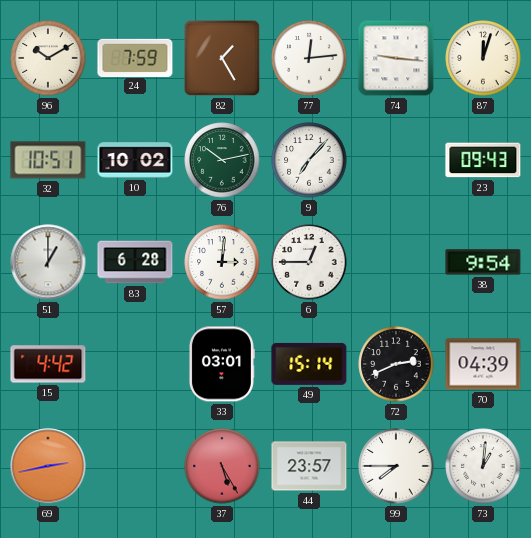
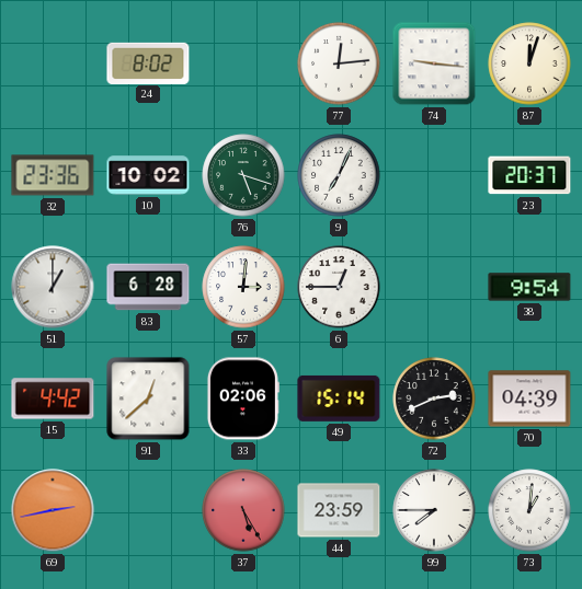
96: 10:10 -> none (48, 58)
24: 7:59 -> 8:02 (148, 62)
82: 1:25 -> none (222, 58)
32: 10:51 -> 23:36 (53, 175)
76: 10:13 -> 5:18 (243, 175)
9: 7:07 -> 7:04 (339, 175)
23: 09:43 -> 20:37 (529, 175)
91: none -> 12:38 (148, 399)
33: 03:01 -> 02:06 (242, 399)
44: 23:57 -> 23:59 (339, 510)
